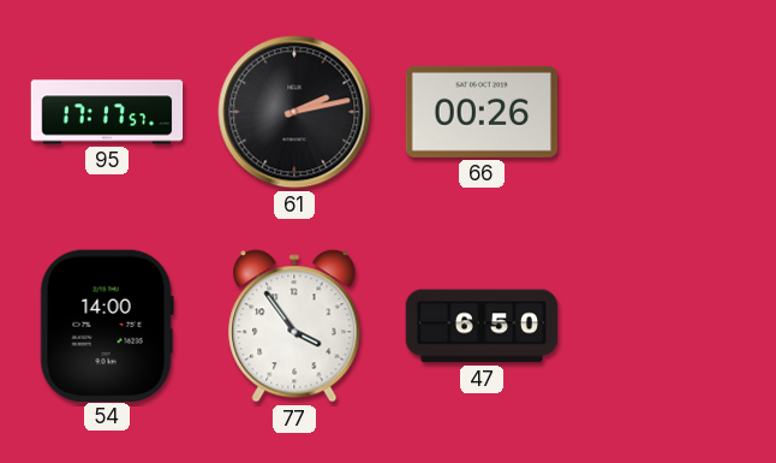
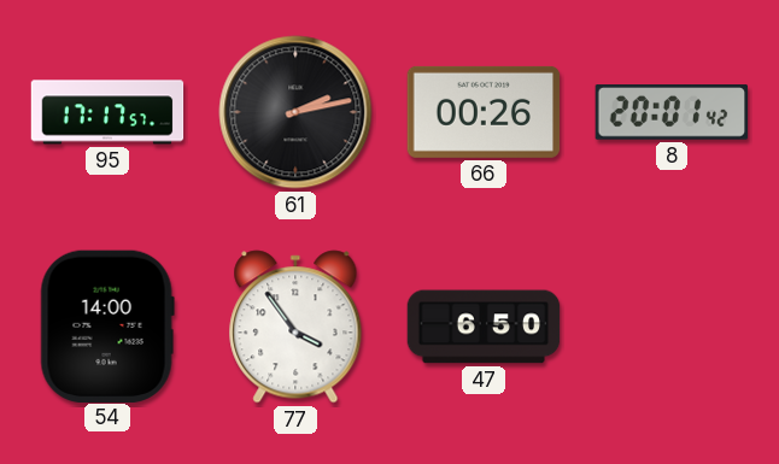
8: none -> 20:01 (672, 112)
